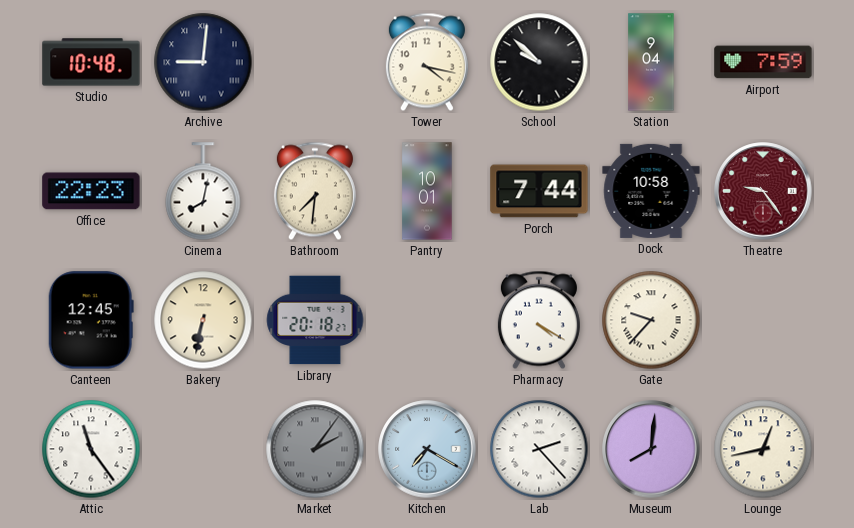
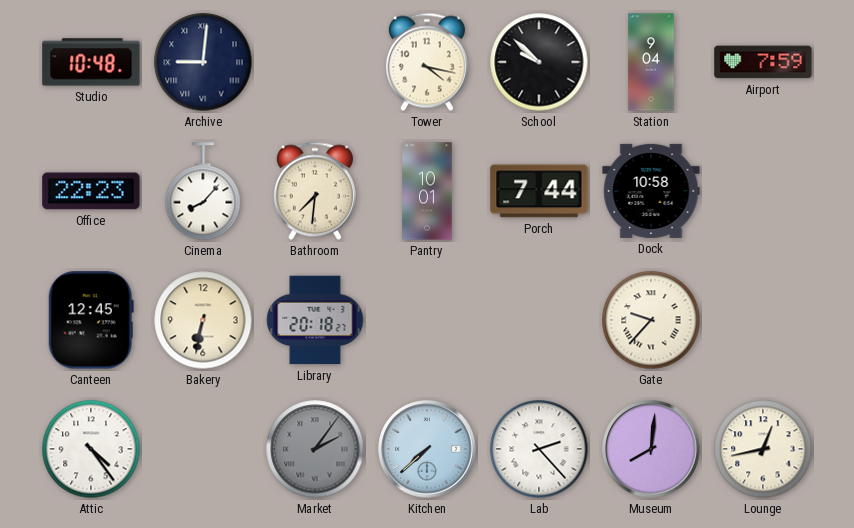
Cinema: 8:02 -> 8:07 (203, 191)
Theatre: 9:24 -> none (763, 191)
Pharmacy: 4:20 -> none (539, 320)
Attic: 11:24 -> 4:24 (91, 449)
Kitchen: 7:20 -> 7:38 (427, 449)
